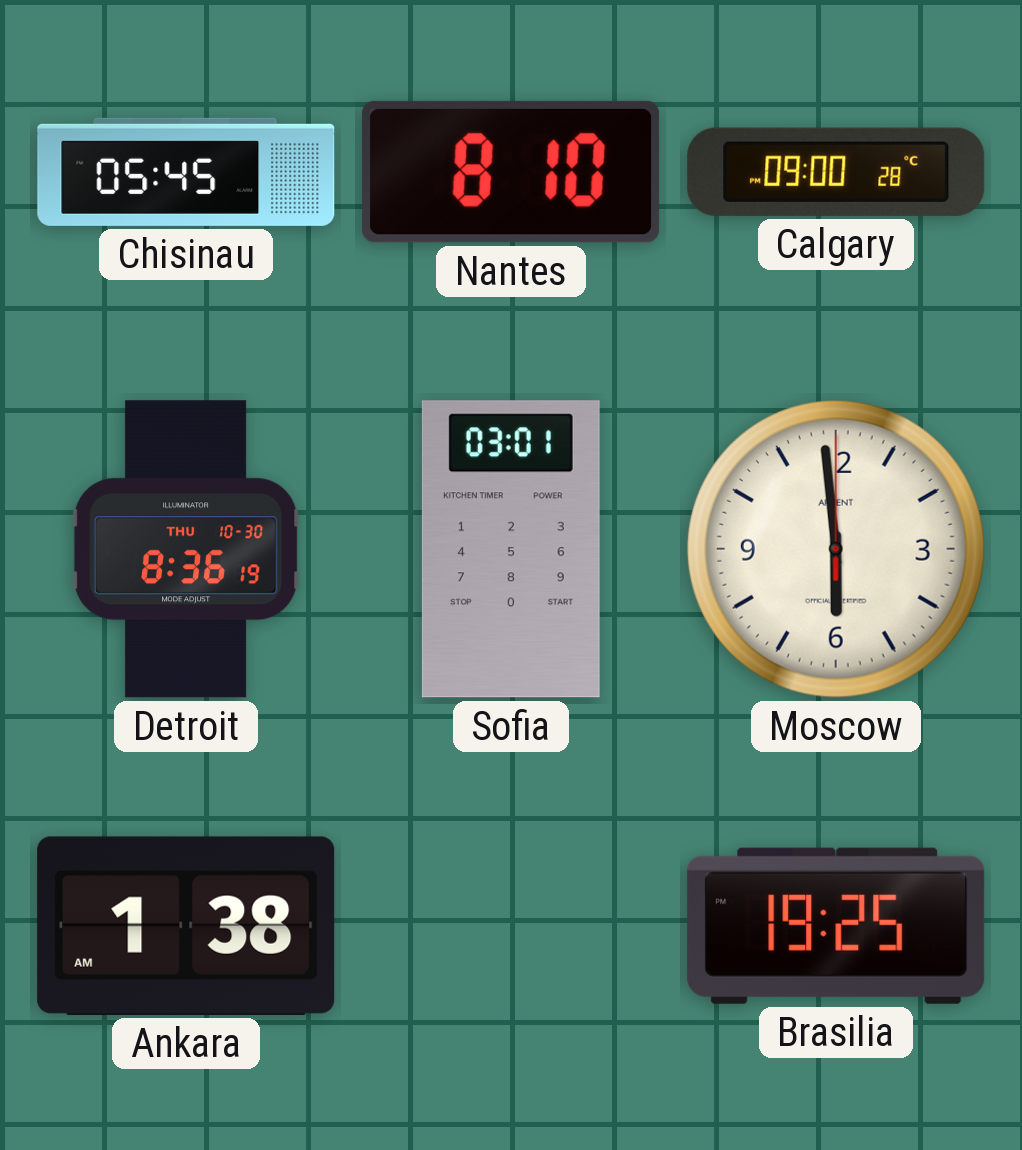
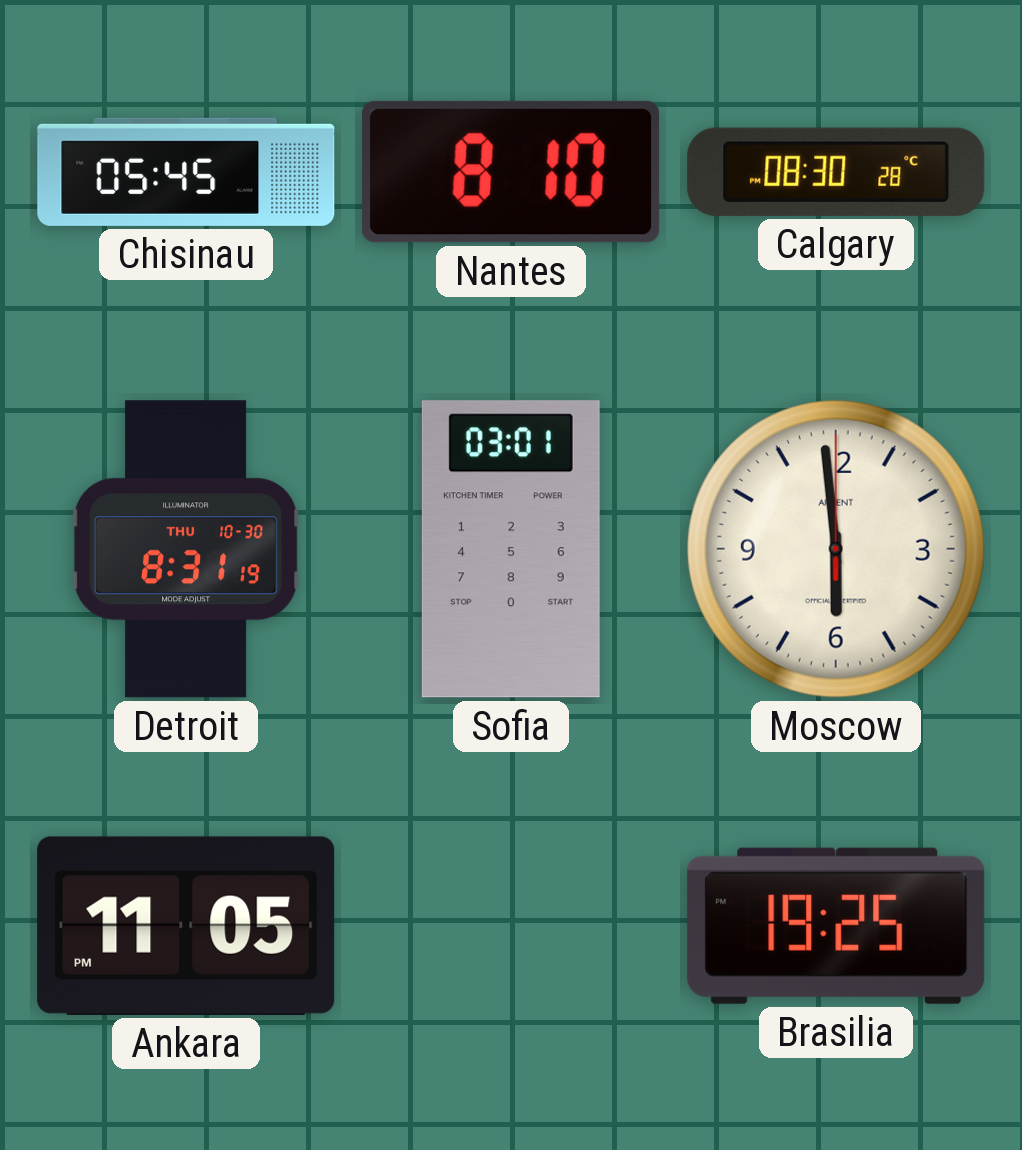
Calgary: 09:00 -> 08:30 (836, 172)
Detroit: 8:36 -> 8:31 (186, 549)
Ankara: 1:38 -> 11:05 (186, 926)
